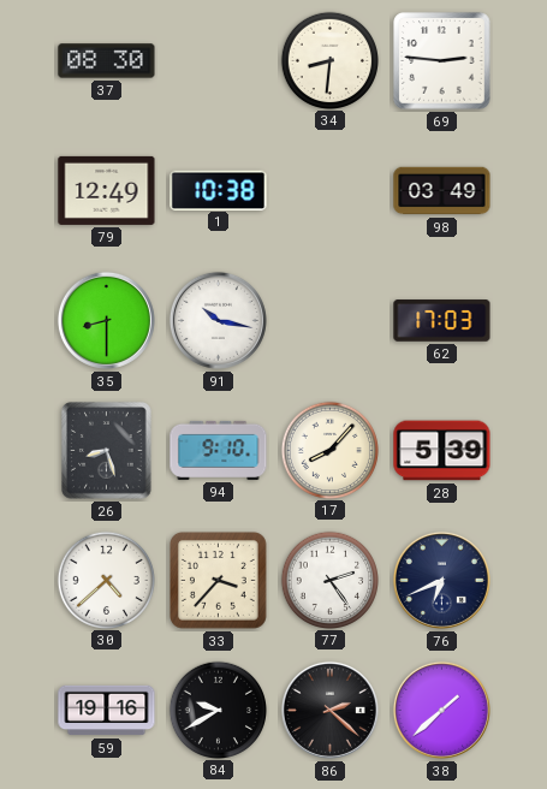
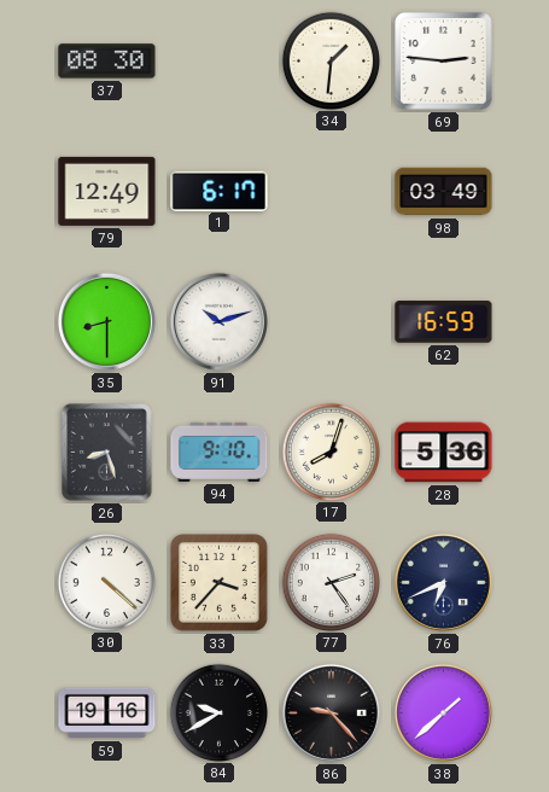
34: 8:31 -> 1:31 (331, 60)
1: 10:38 -> 6:17 (220, 191)
91: 10:17 -> 10:12 (218, 321)
62: 17:03 -> 16:59 (444, 322)
17: 8:07 -> 8:03 (331, 452)
28: 5:39 -> 5:36 (444, 453)
30: 4:38 -> 4:22 (106, 582)
86: 2:22 -> 9:23 (331, 712)
